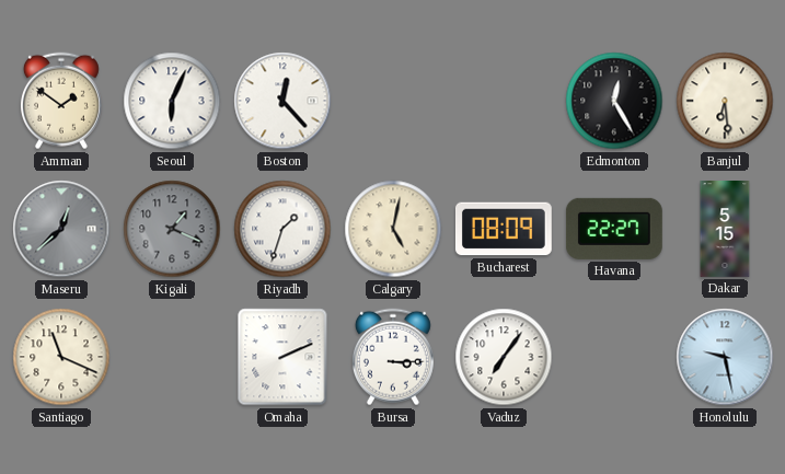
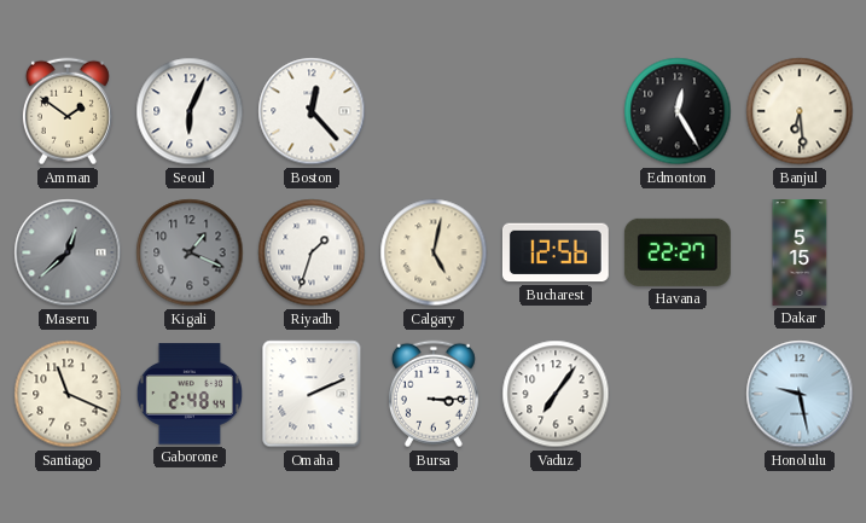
Bucharest: 08:09 -> 12:56 (556, 252)
Gaborone: none -> 2:48 (190, 394)
